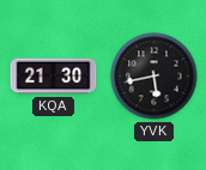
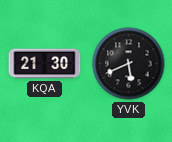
YVK: 5:43 -> 5:41 (129, 64)
